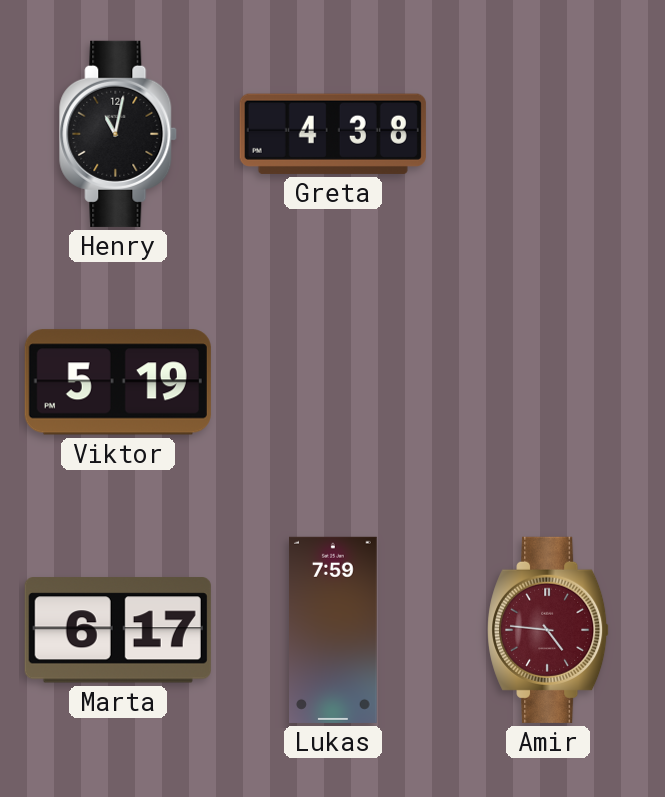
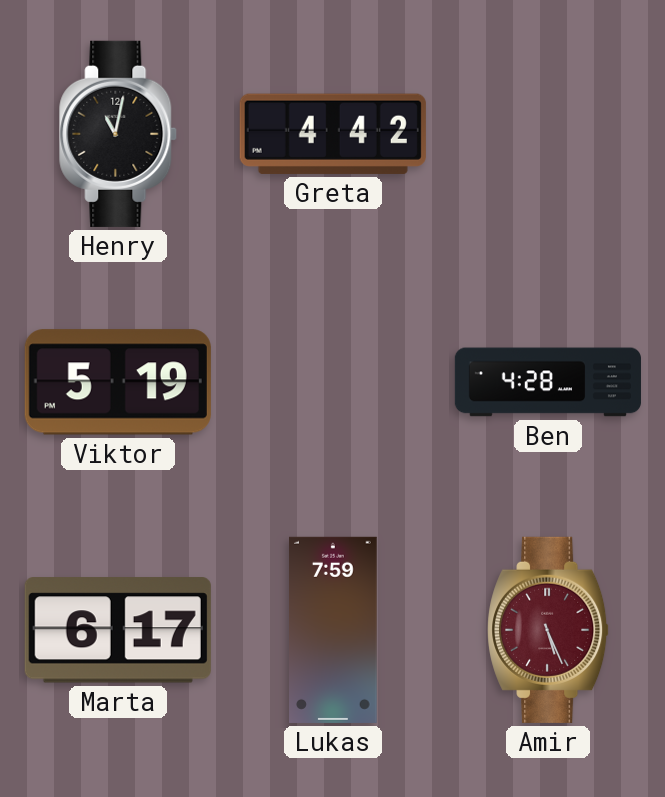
Greta: 4:38 -> 4:42 (333, 134)
Ben: none -> 4:28 (548, 382)
Amir: 4:46 -> 5:26 (549, 630)
